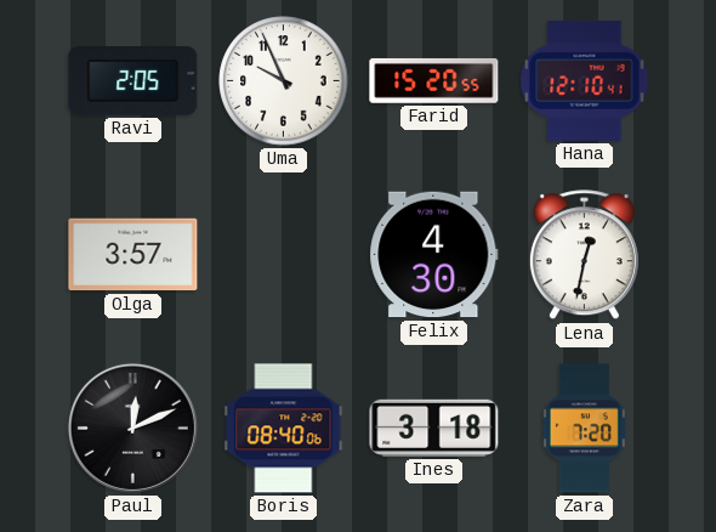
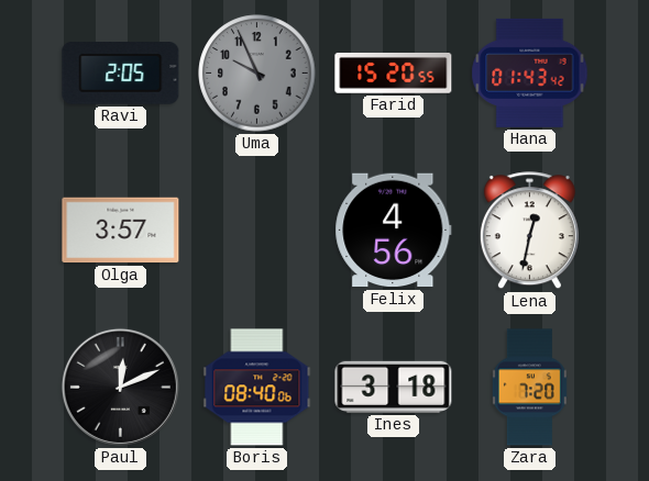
Uma dial: white -> grey (257, 74)
Hana: 12:10 -> 01:43 (530, 72)
Felix: 4:30 -> 4:56 (394, 231)
